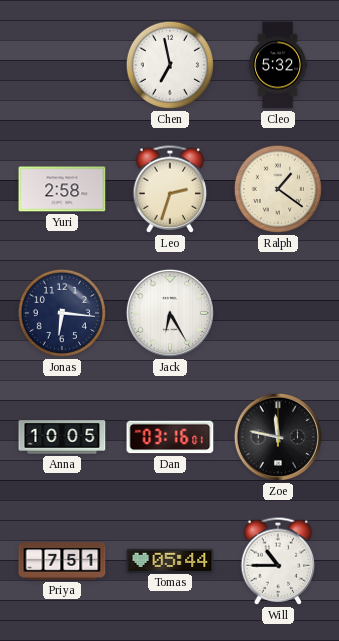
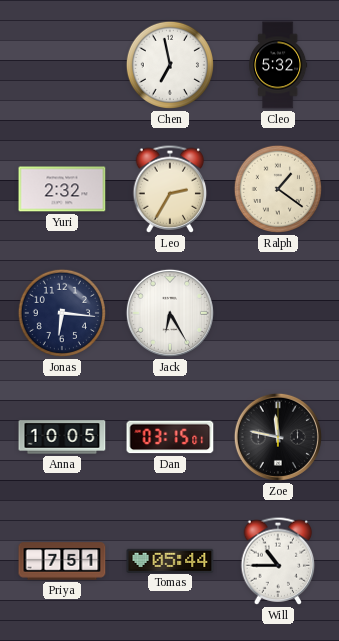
Yuri: 2:58 -> 2:32 (62, 189)
Leo: 2:33 -> 2:35 (170, 189)
Dan: 03:16 -> 03:15 (170, 437)
